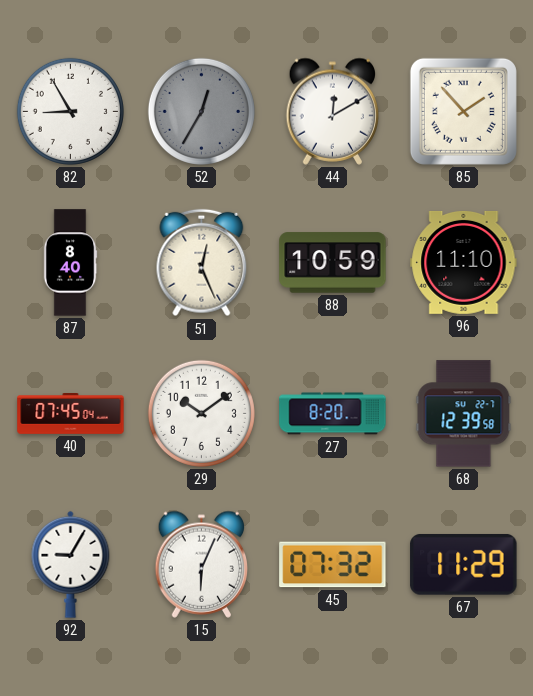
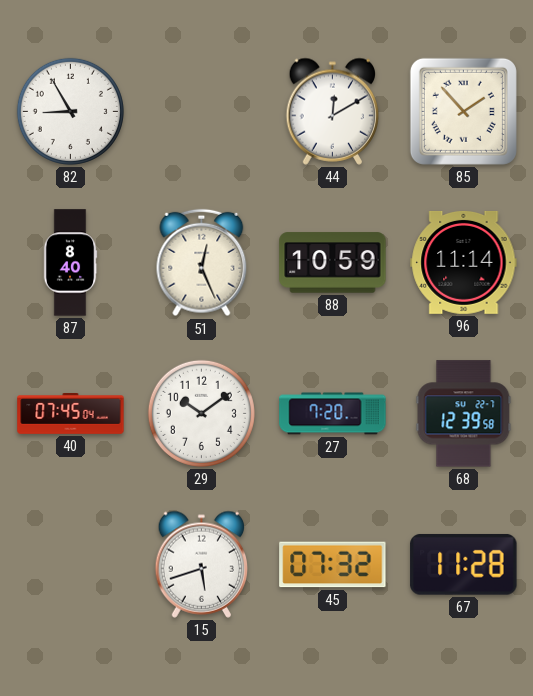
52: 12:35 -> none (201, 111)
96: 11:10 -> 11:14 (464, 262)
27: 8:20 -> 7:20 (333, 414)
92: 9:05 -> none (71, 564)
15: 6:04 -> 5:42 (202, 564)
67: 11:29 -> 11:28 (464, 564)
